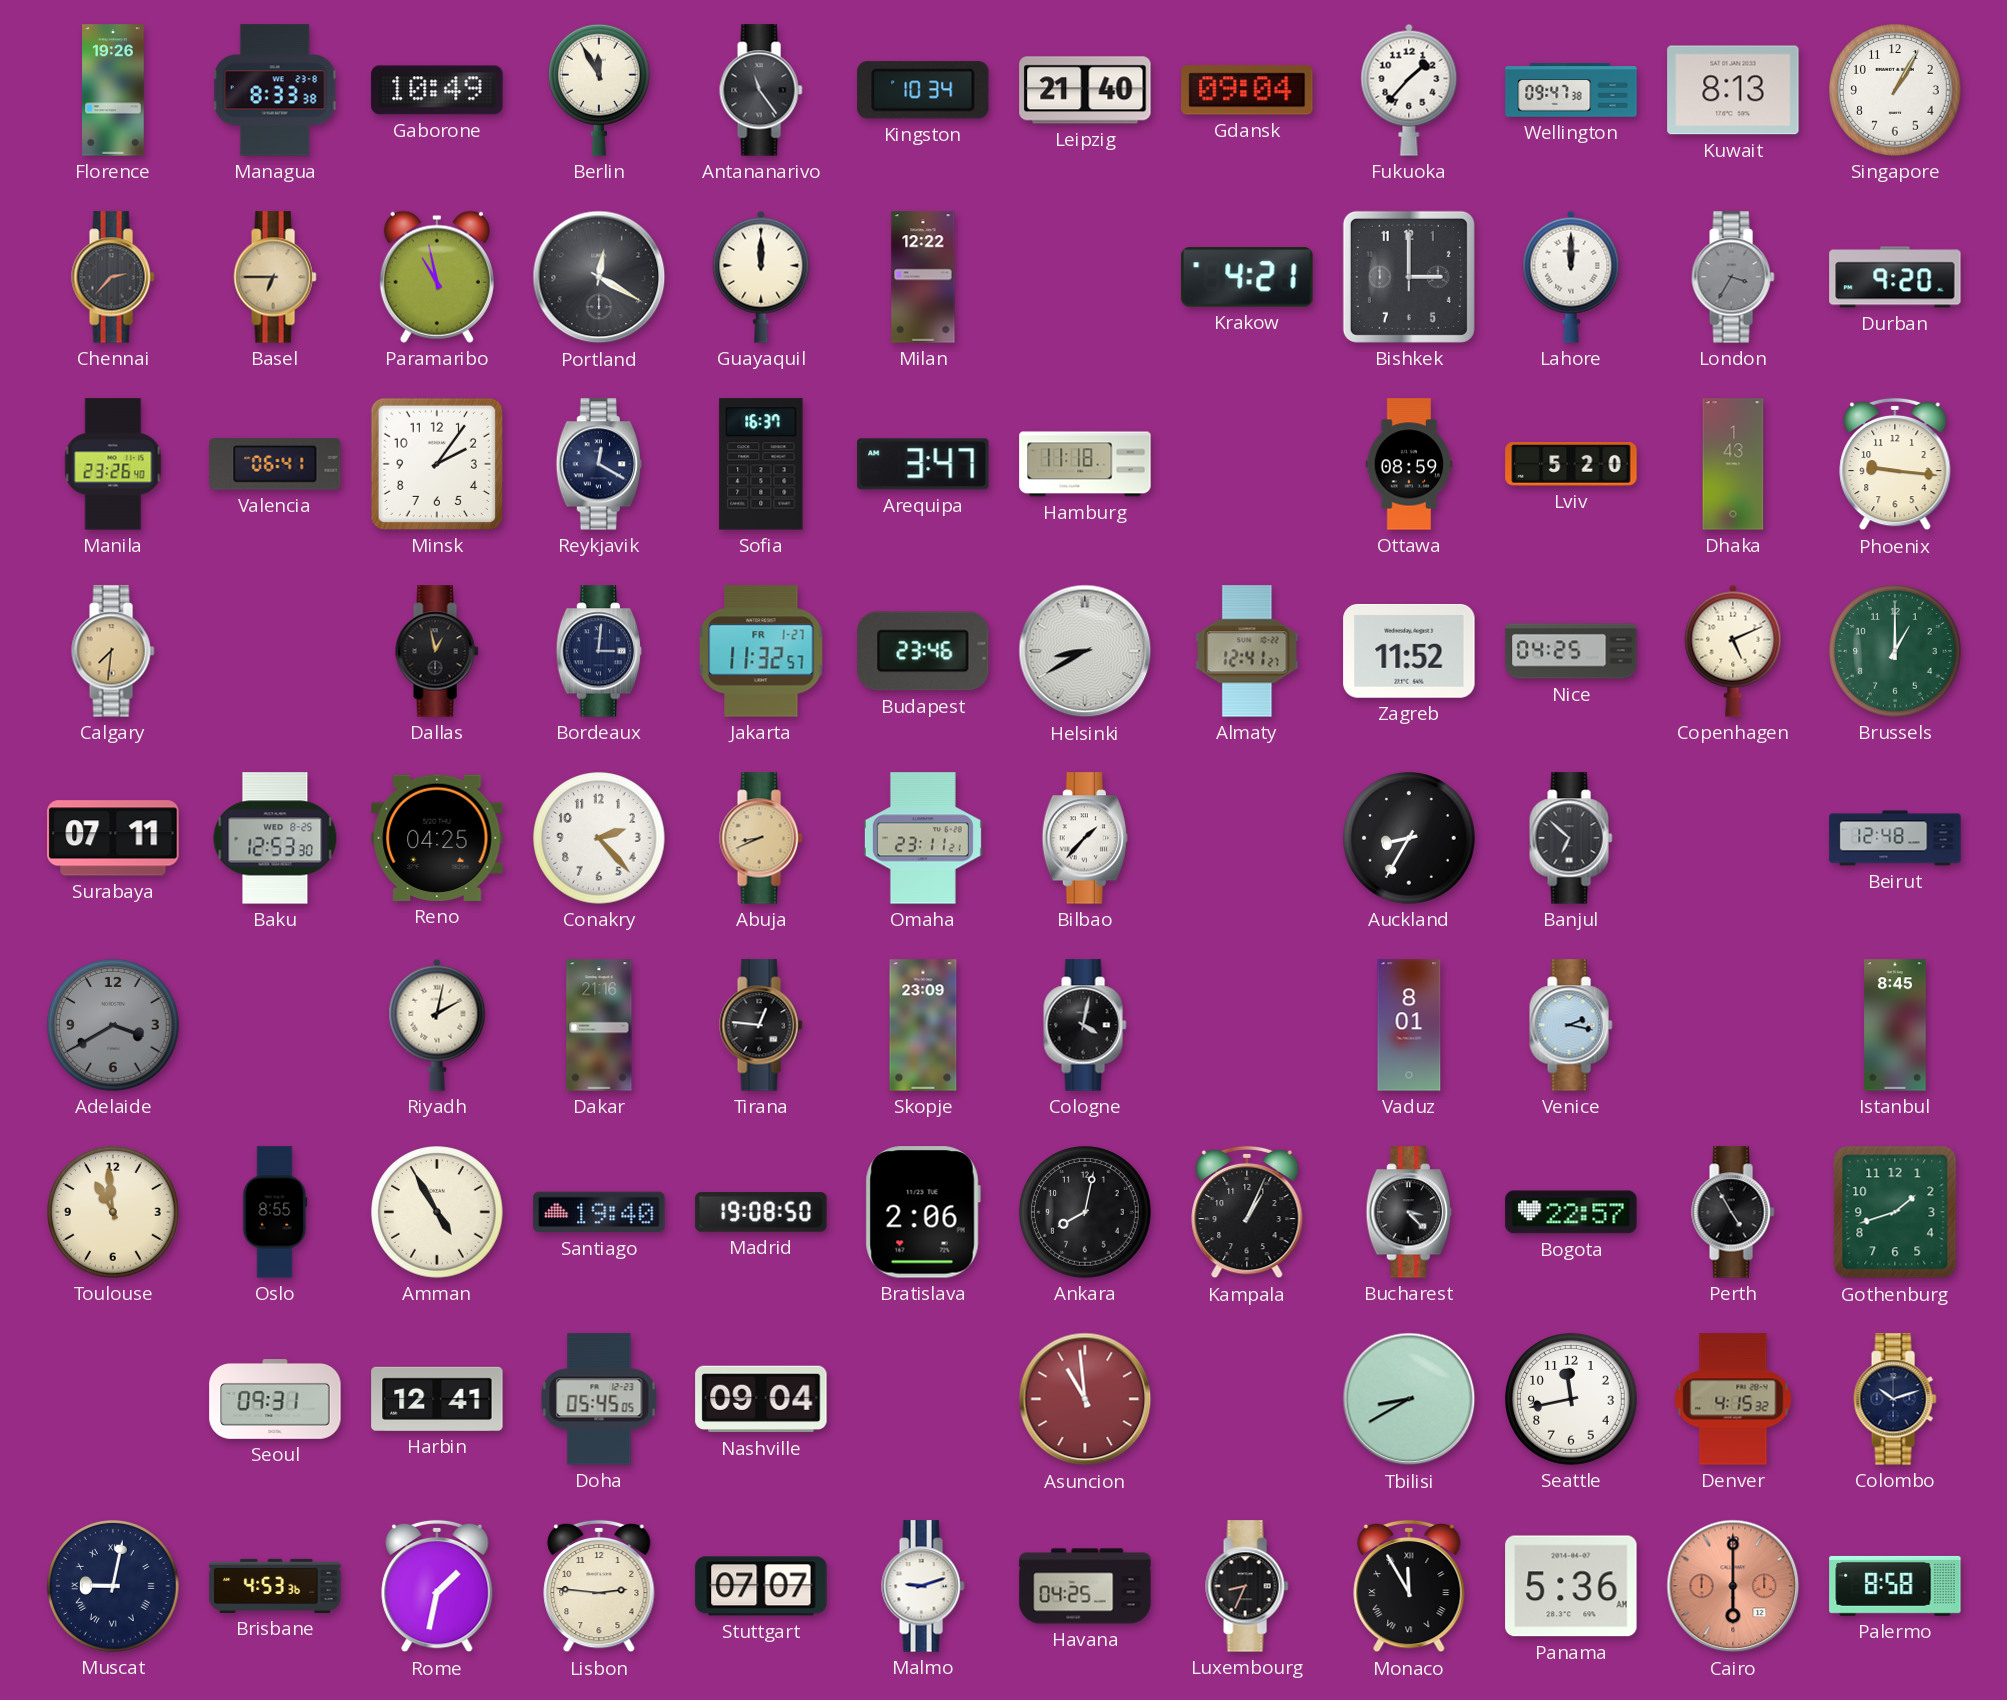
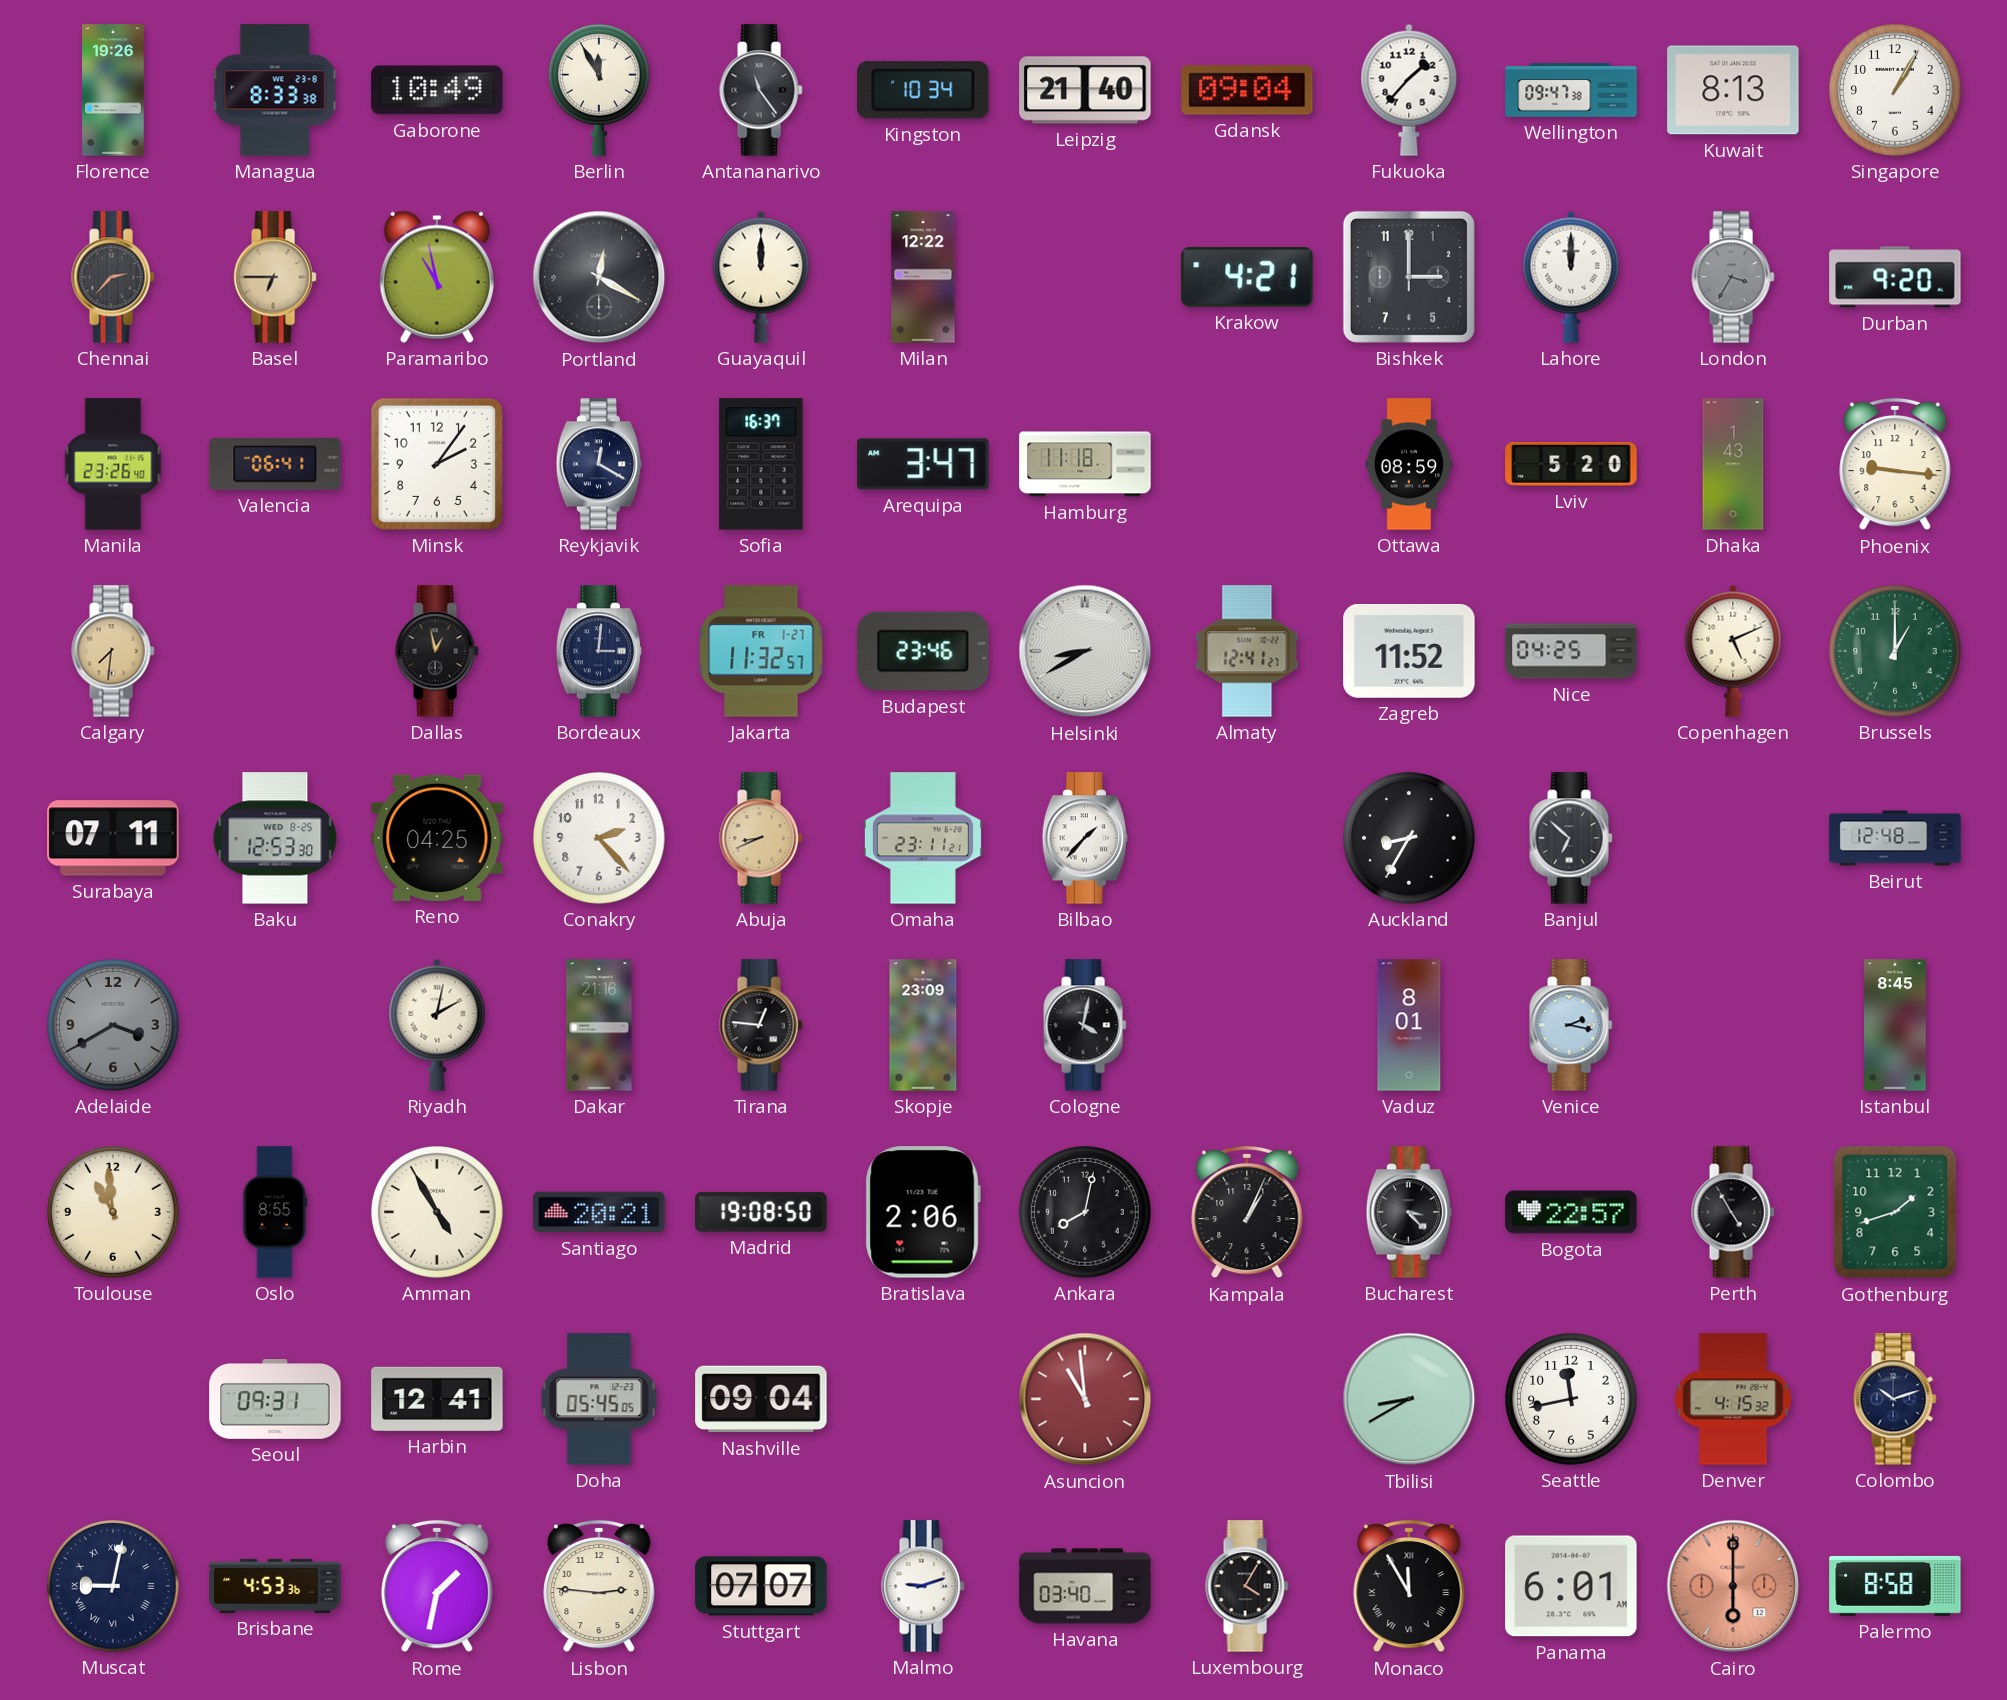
Santiago: 19:40 -> 20:21 (599, 1212)
Havana: 04:25 -> 03:40 (1085, 1586)
Luxembourg: 8:34 -> 4:05 (1247, 1586)
Panama: 5:36 -> 6:01 (1571, 1586)
